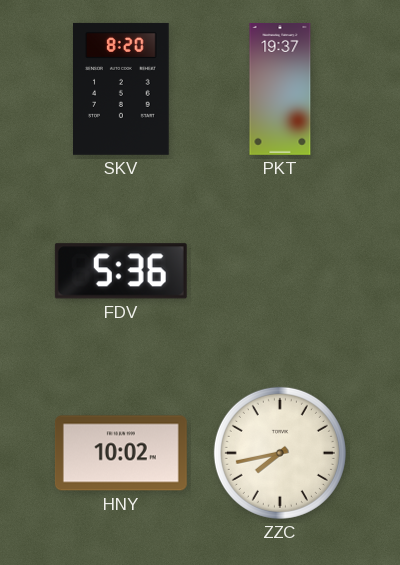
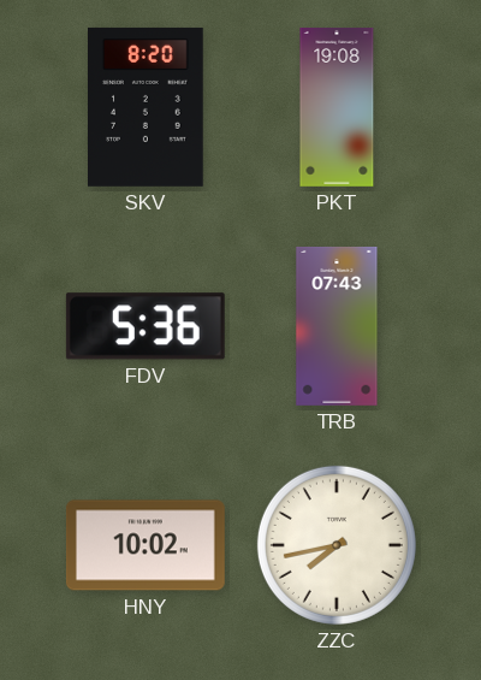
PKT: 19:37 -> 19:08 (337, 108)
TRB: none -> 07:43 (337, 326)
